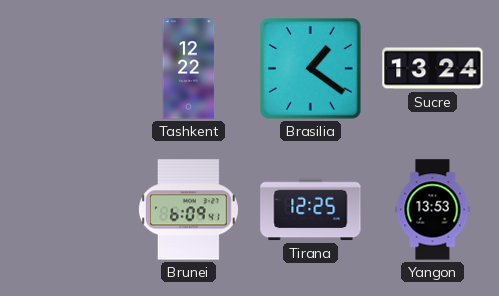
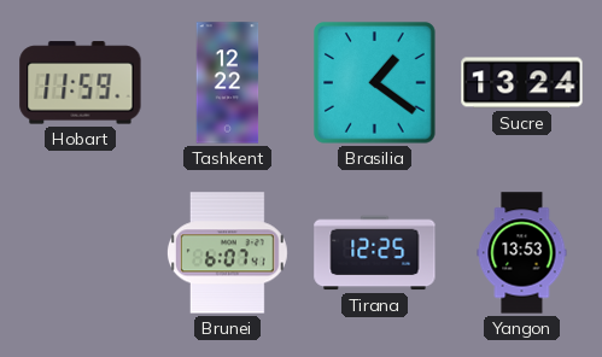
Hobart: none -> 11:59 (81, 83)
Brunei: 6:09 -> 6:07 (227, 253)
